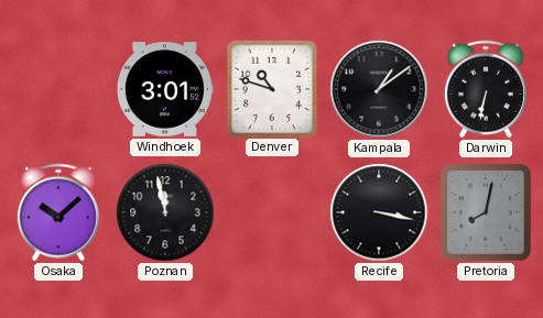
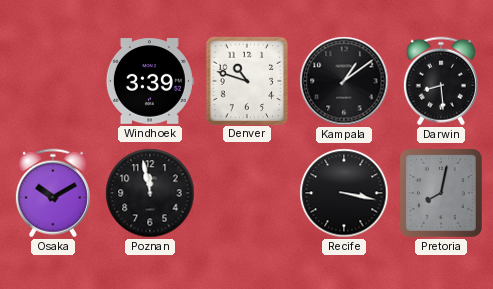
Windhoek: 3:01 -> 3:39 (150, 81)
Darwin: 6:32 -> 8:29 (441, 81)
Osaka: 10:08 -> 10:10 (53, 193)
